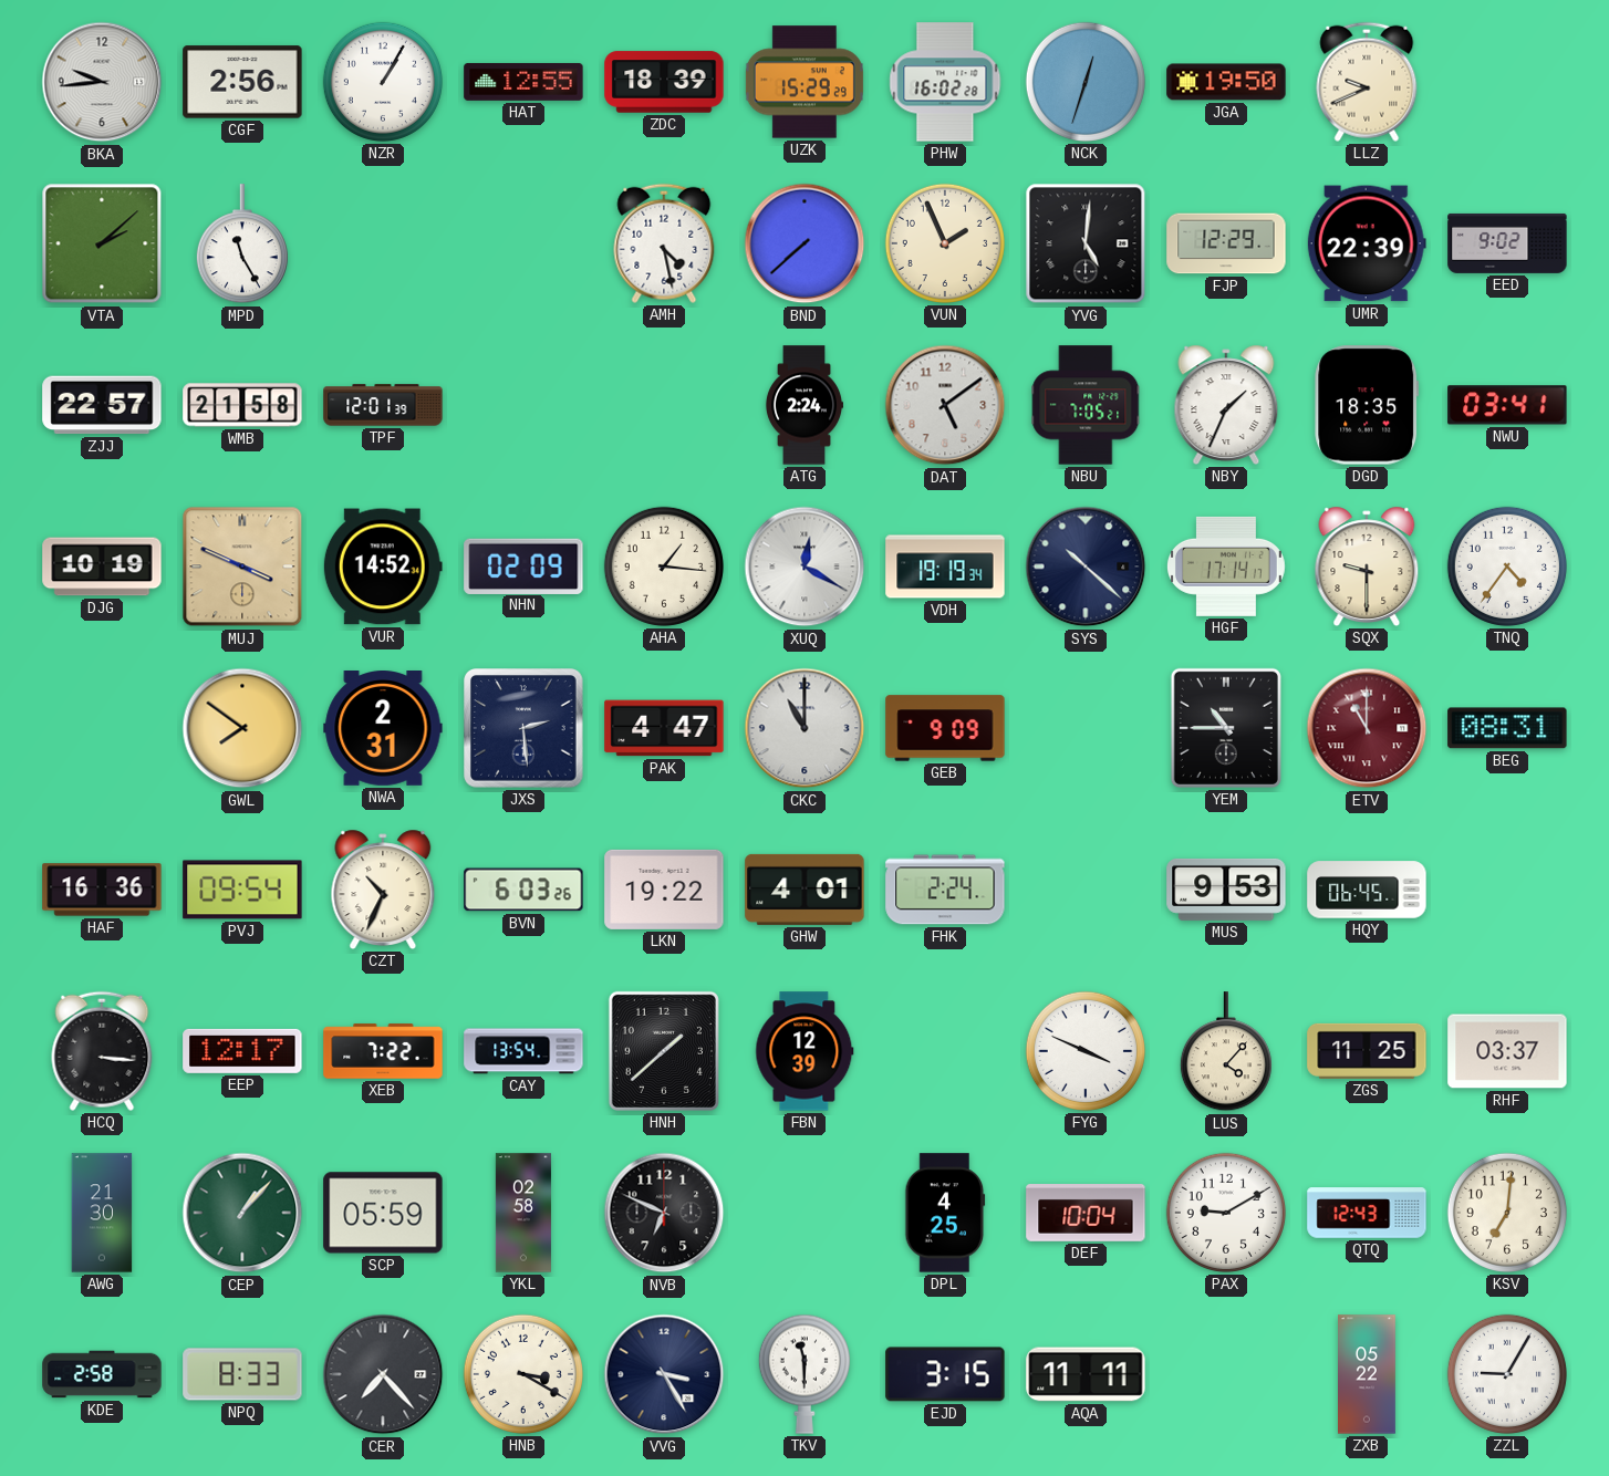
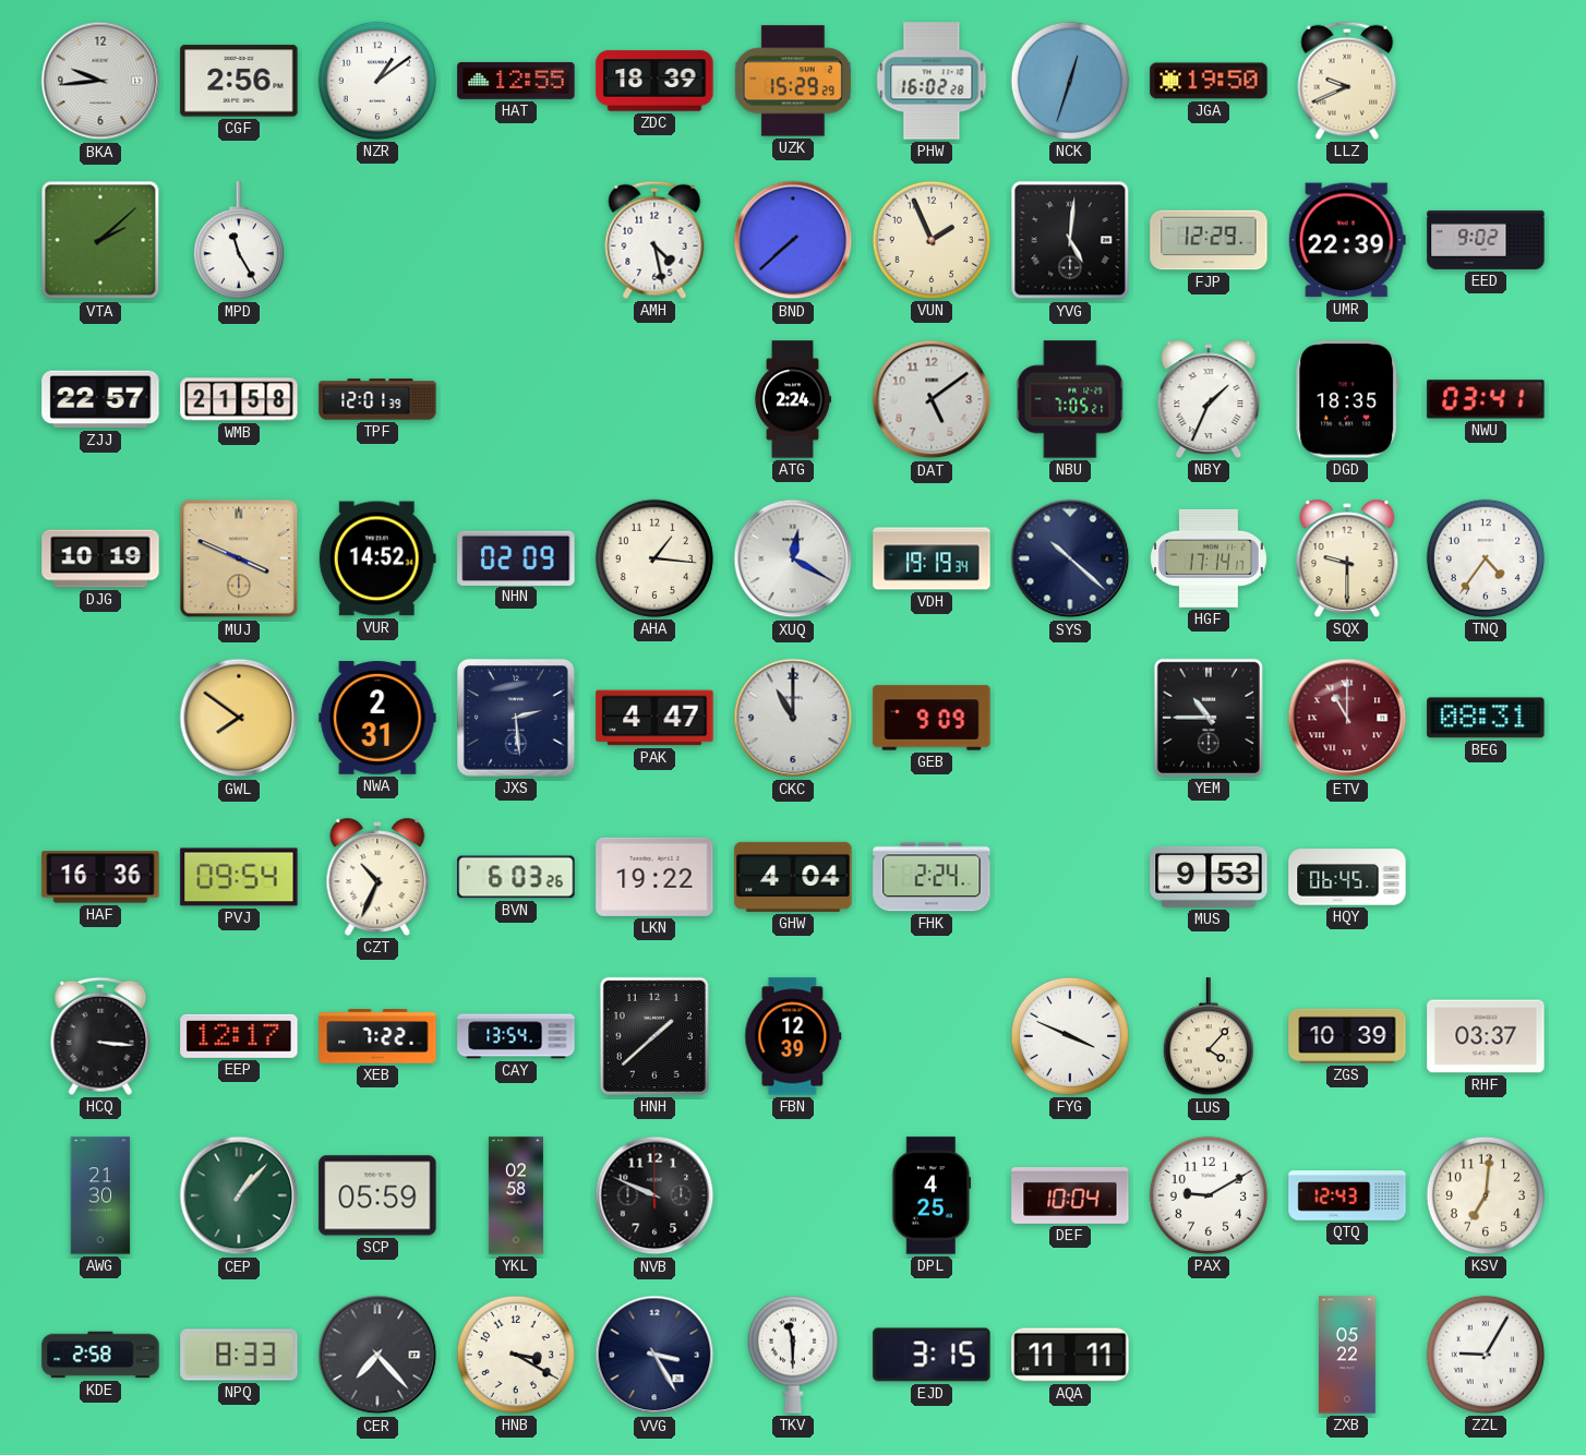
NZR: 1:05 -> 1:09 (377, 81)
GHW: 4:01 -> 4:04 (793, 877)
ZGS: 11:25 -> 10:39 (1347, 1036)
NVB: 6:49 -> 9:49 (654, 1195)
